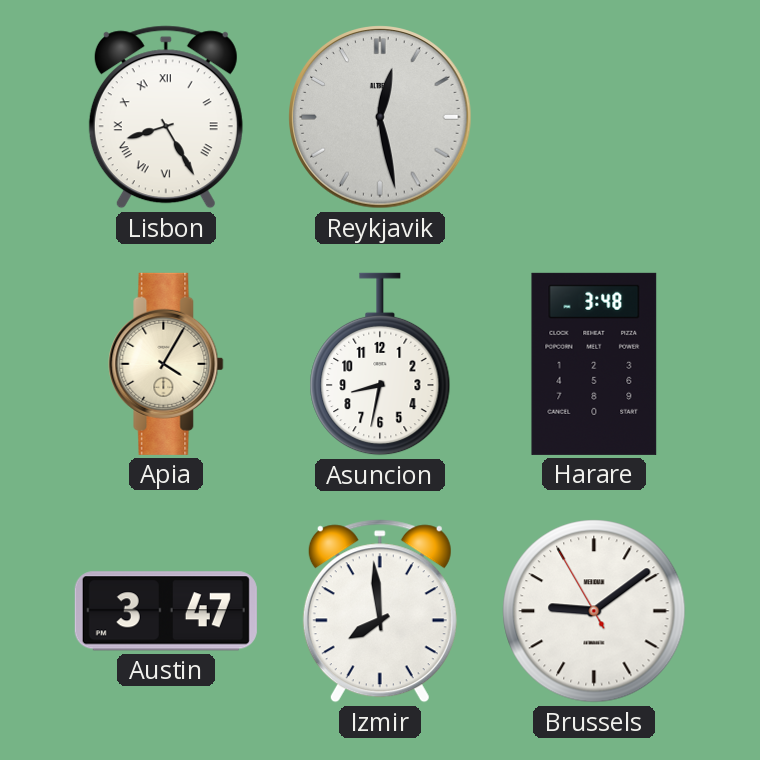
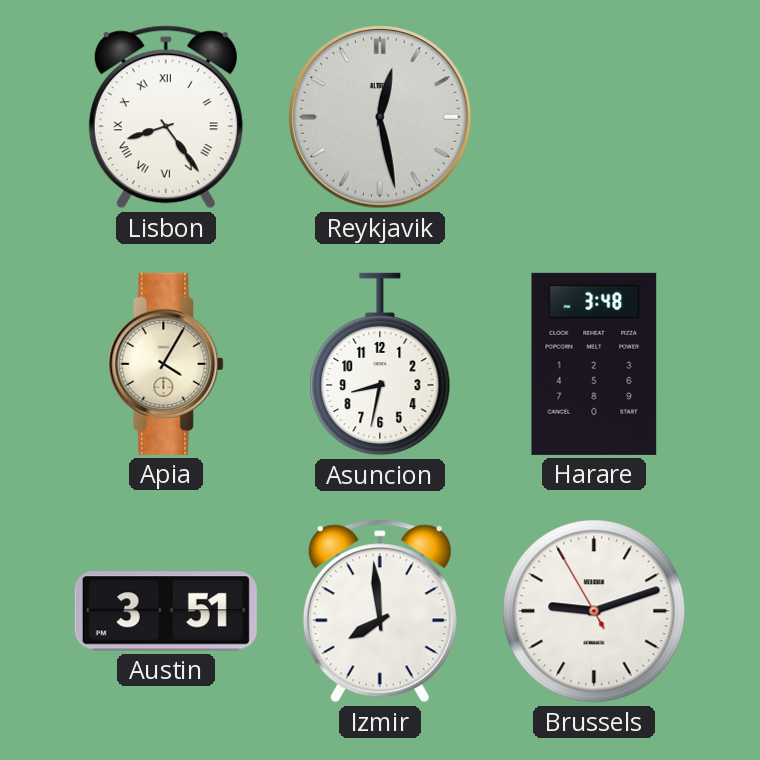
Lisbon: 8:25 -> 8:24 (166, 117)
Austin: 3:47 -> 3:51 (166, 611)
Brussels: 9:08 -> 9:11 (594, 611)
